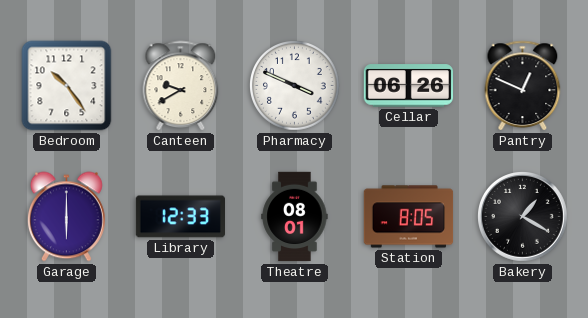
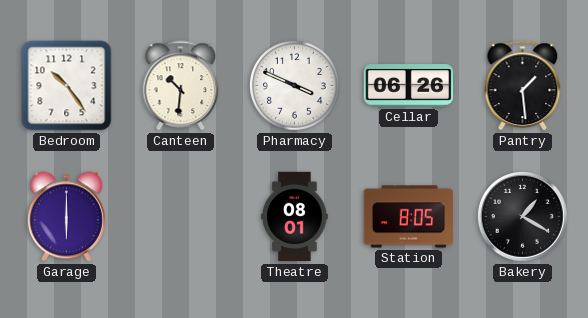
Canteen: 9:40 -> 10:31 (181, 86)
Pantry: 12:49 -> 1:29 (523, 86)
Library: 12:33 -> none (180, 217)
